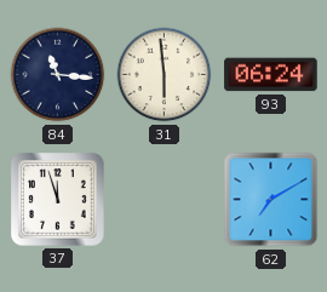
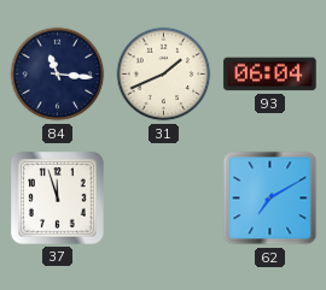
31: 5:59 -> 1:41 (164, 75)
93: 06:24 -> 06:04 (270, 75)
